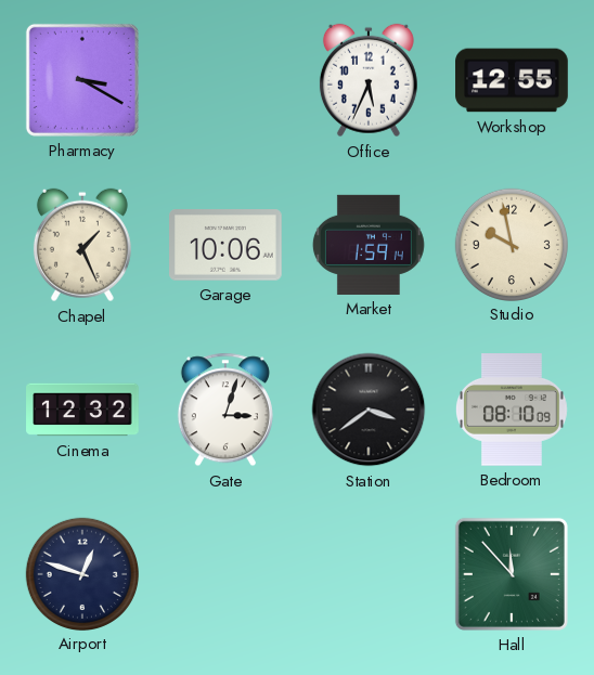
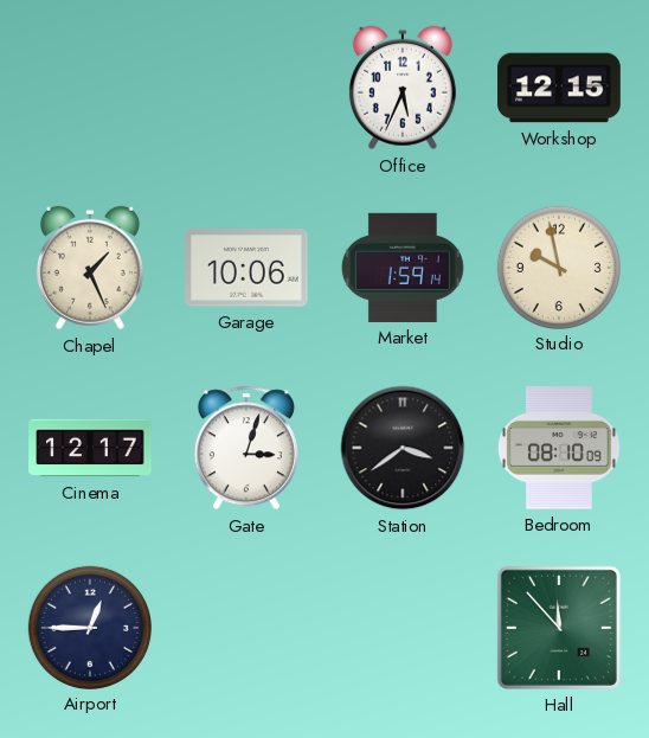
Pharmacy: 3:20 -> none (82, 80)
Workshop: 12:55 -> 12:15 (559, 88)
Cinema: 12:32 -> 12:17 (90, 448)
Airport: 12:48 -> 12:45 (89, 627)
